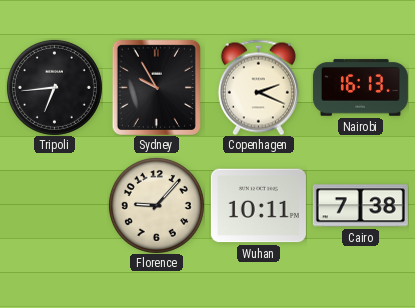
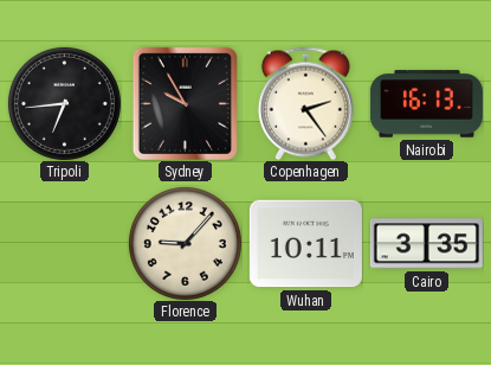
Copenhagen: 2:19 -> 2:24 (305, 103)
Cairo: 7:38 -> 3:35 (426, 244)
